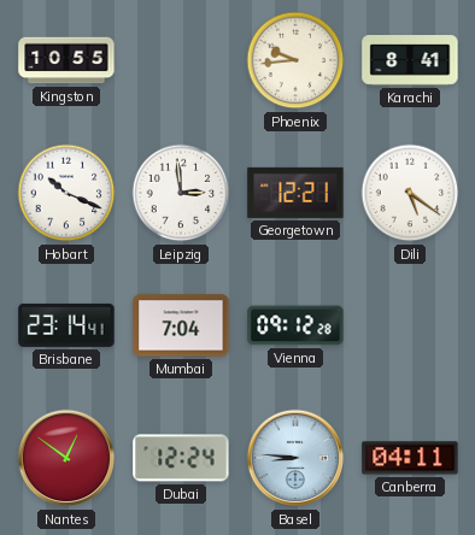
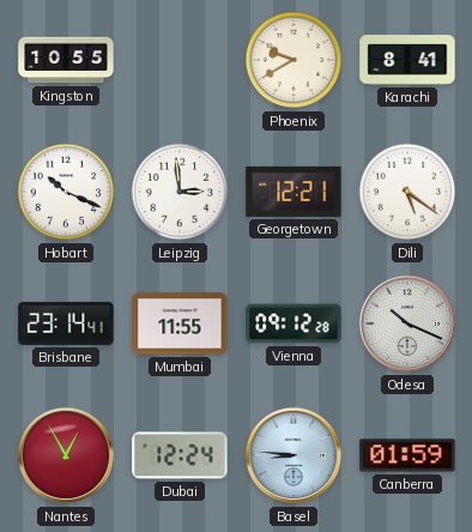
Phoenix: 9:44 -> 9:40 (294, 60)
Mumbai: 7:04 -> 11:55 (180, 324)
Odesa: none -> 10:19 (407, 324)
Nantes: 12:51 -> 12:55 (66, 455)
Canberra: 04:11 -> 01:59 (407, 455)
